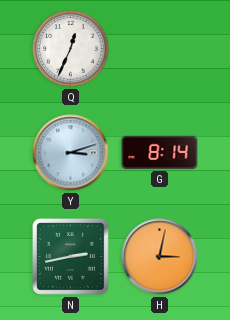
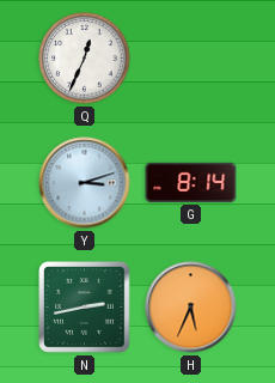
H: 3:02 -> 5:34 (191, 308)
